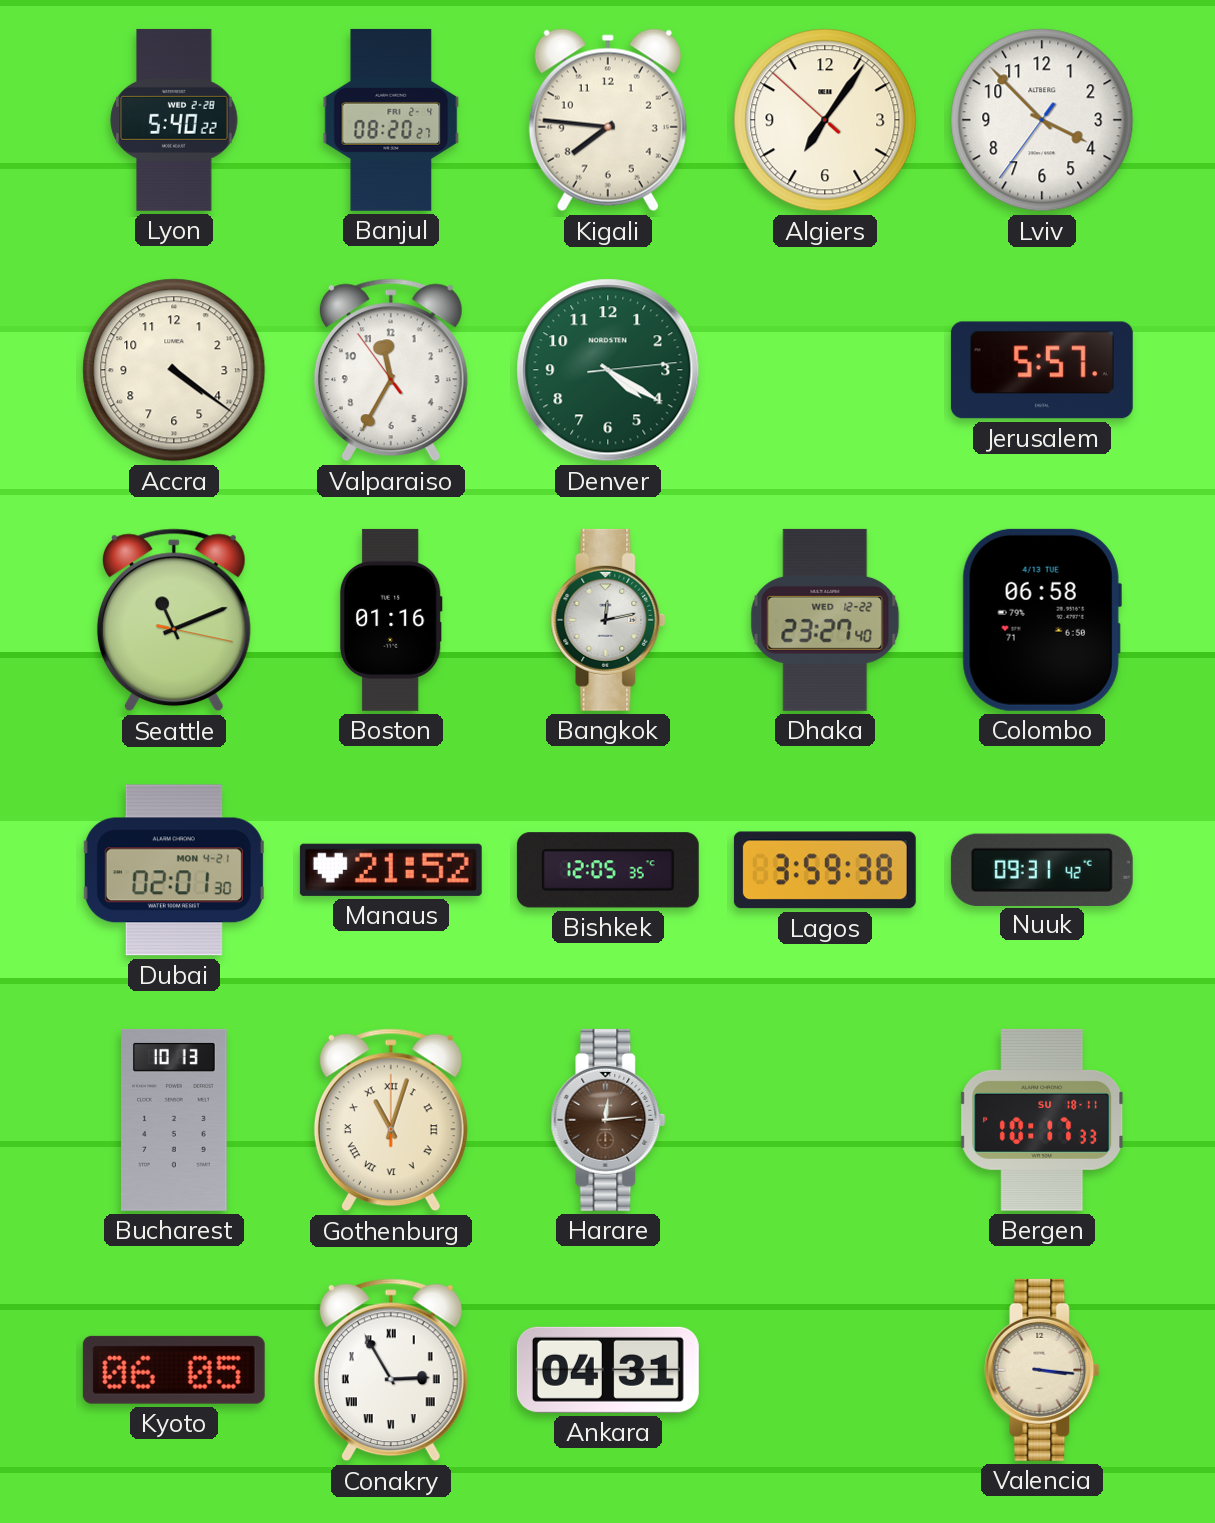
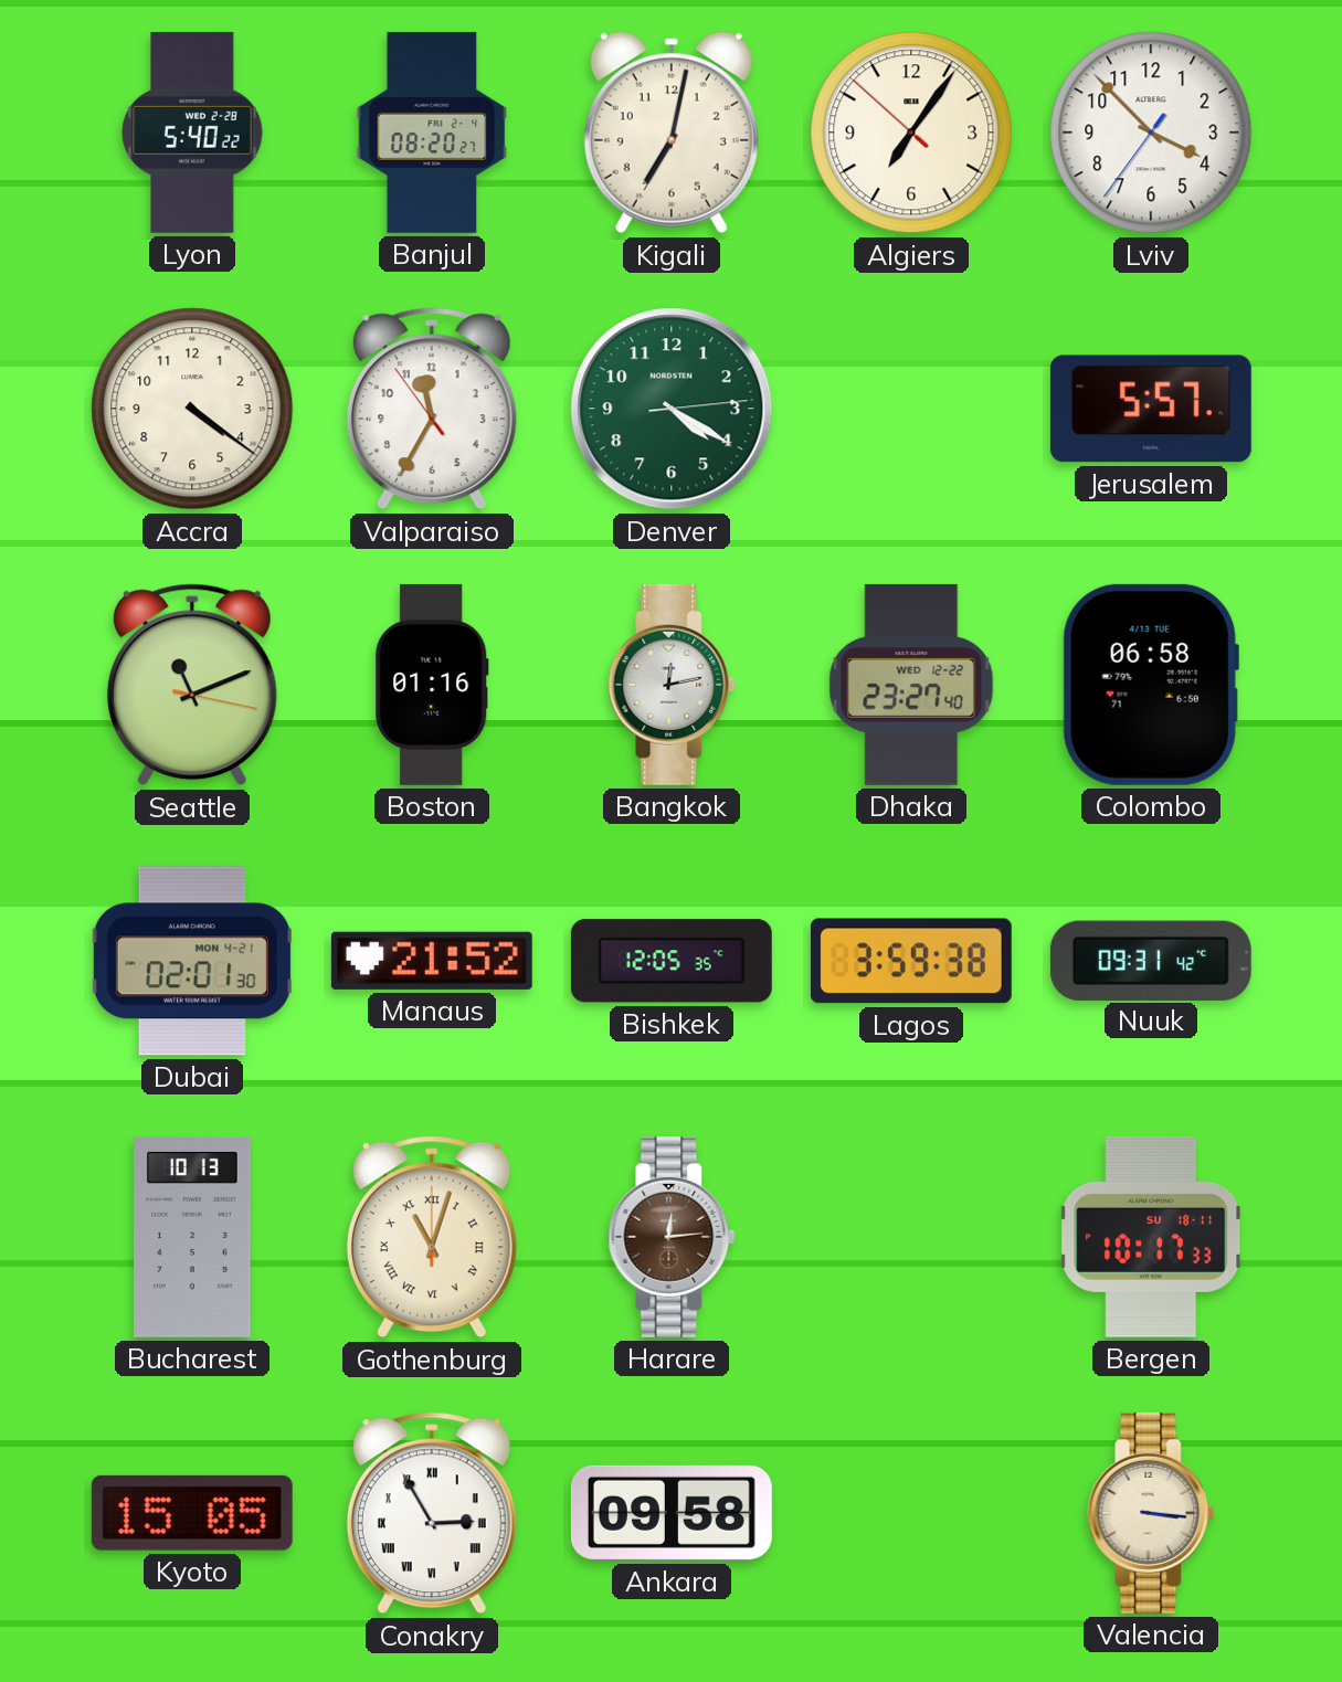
Kigali: 7:46 -> 7:02 (672, 133)
Kyoto: 06:05 -> 15:05 (192, 1513)
Ankara: 04:31 -> 09:58 (672, 1513)
